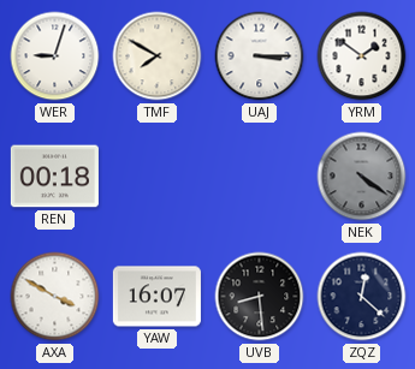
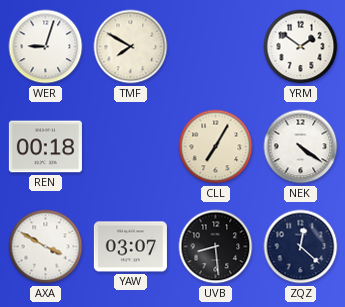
UAJ: 3:15 -> none (260, 56)
CLL: none -> 7:05 (216, 147)
NEK dial: grey -> white (301, 147)
YAW: 16:07 -> 03:07 (130, 247)
